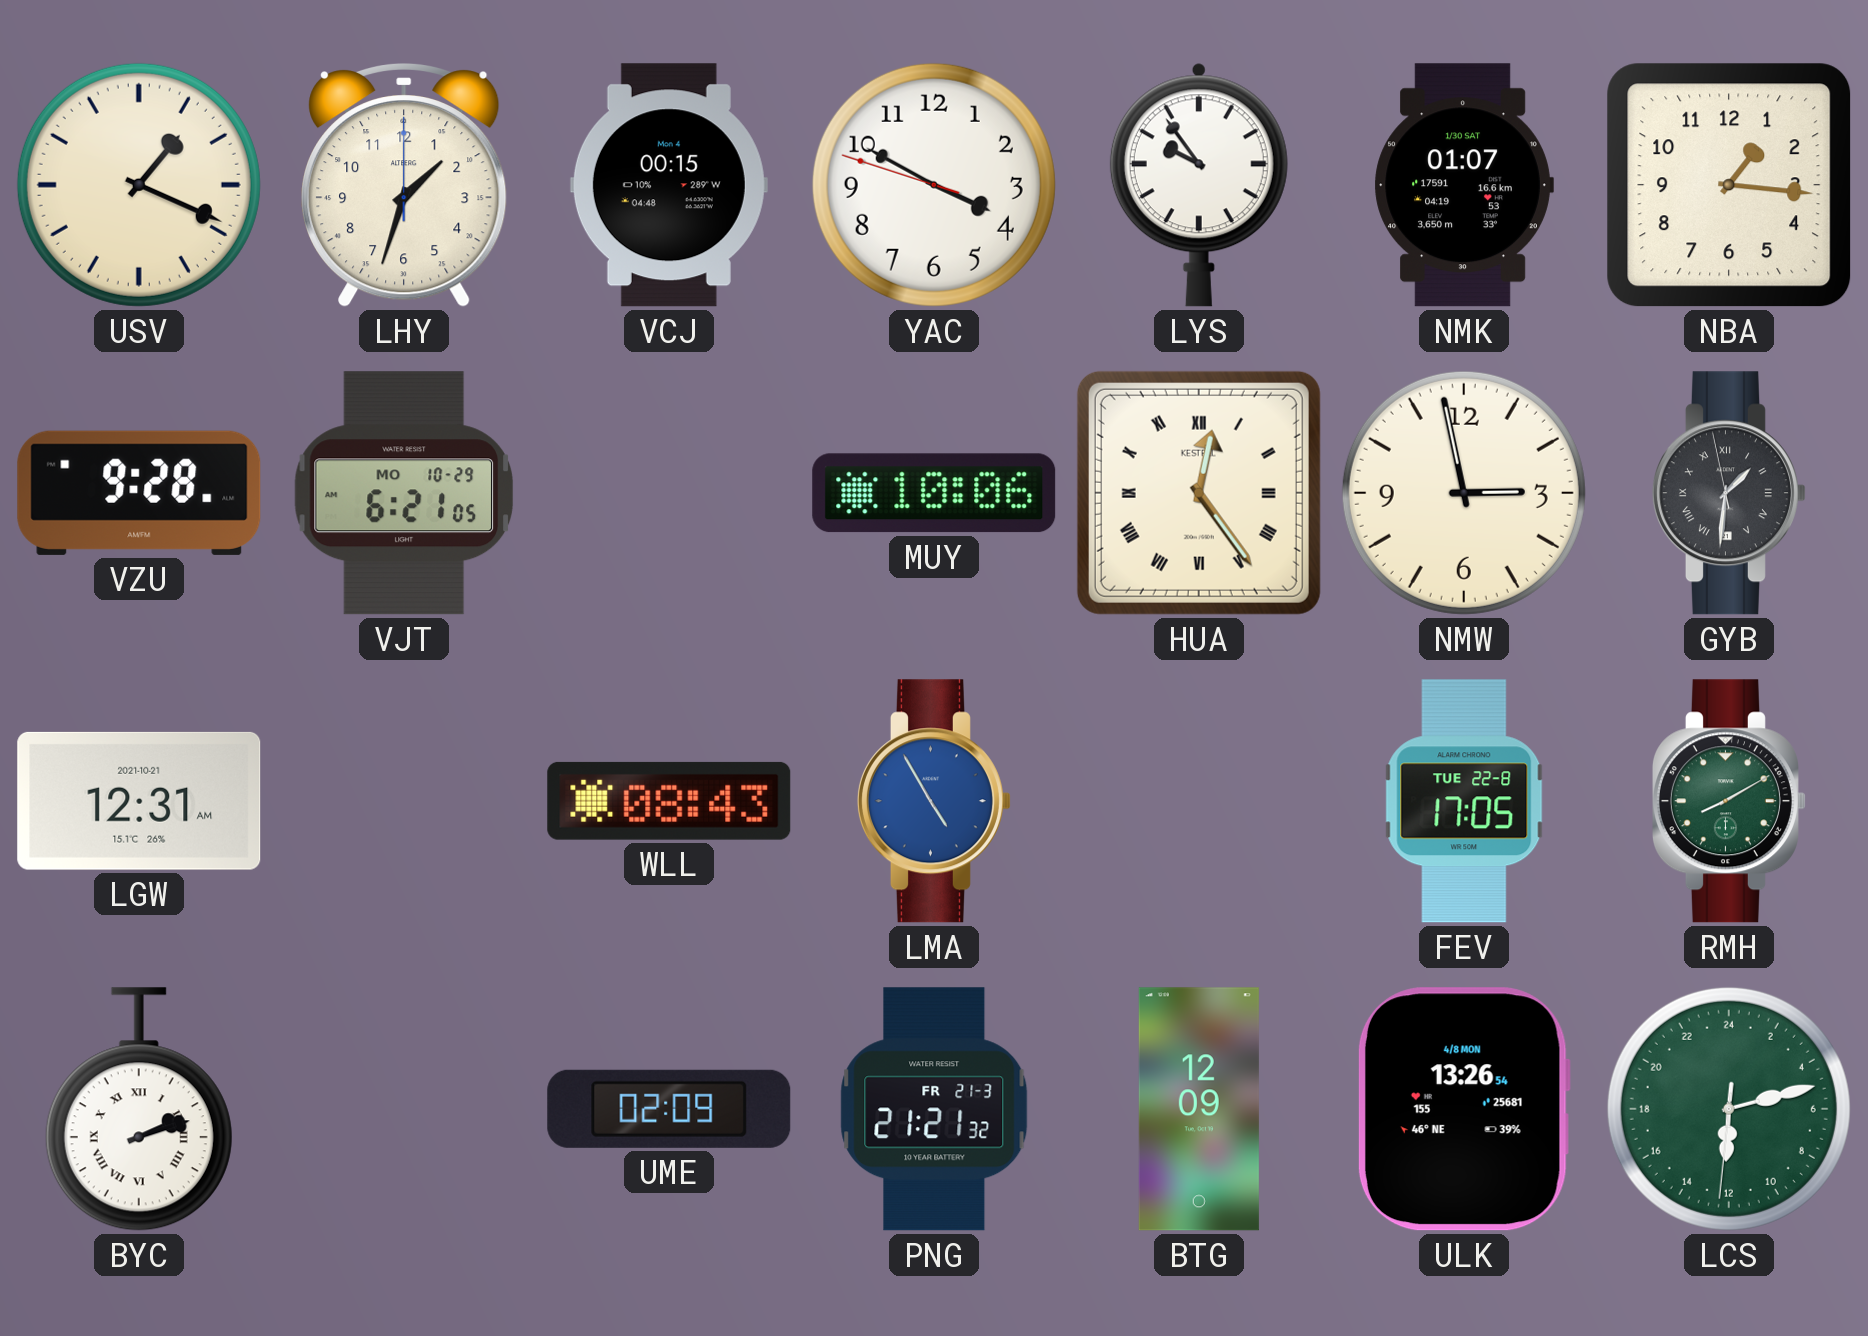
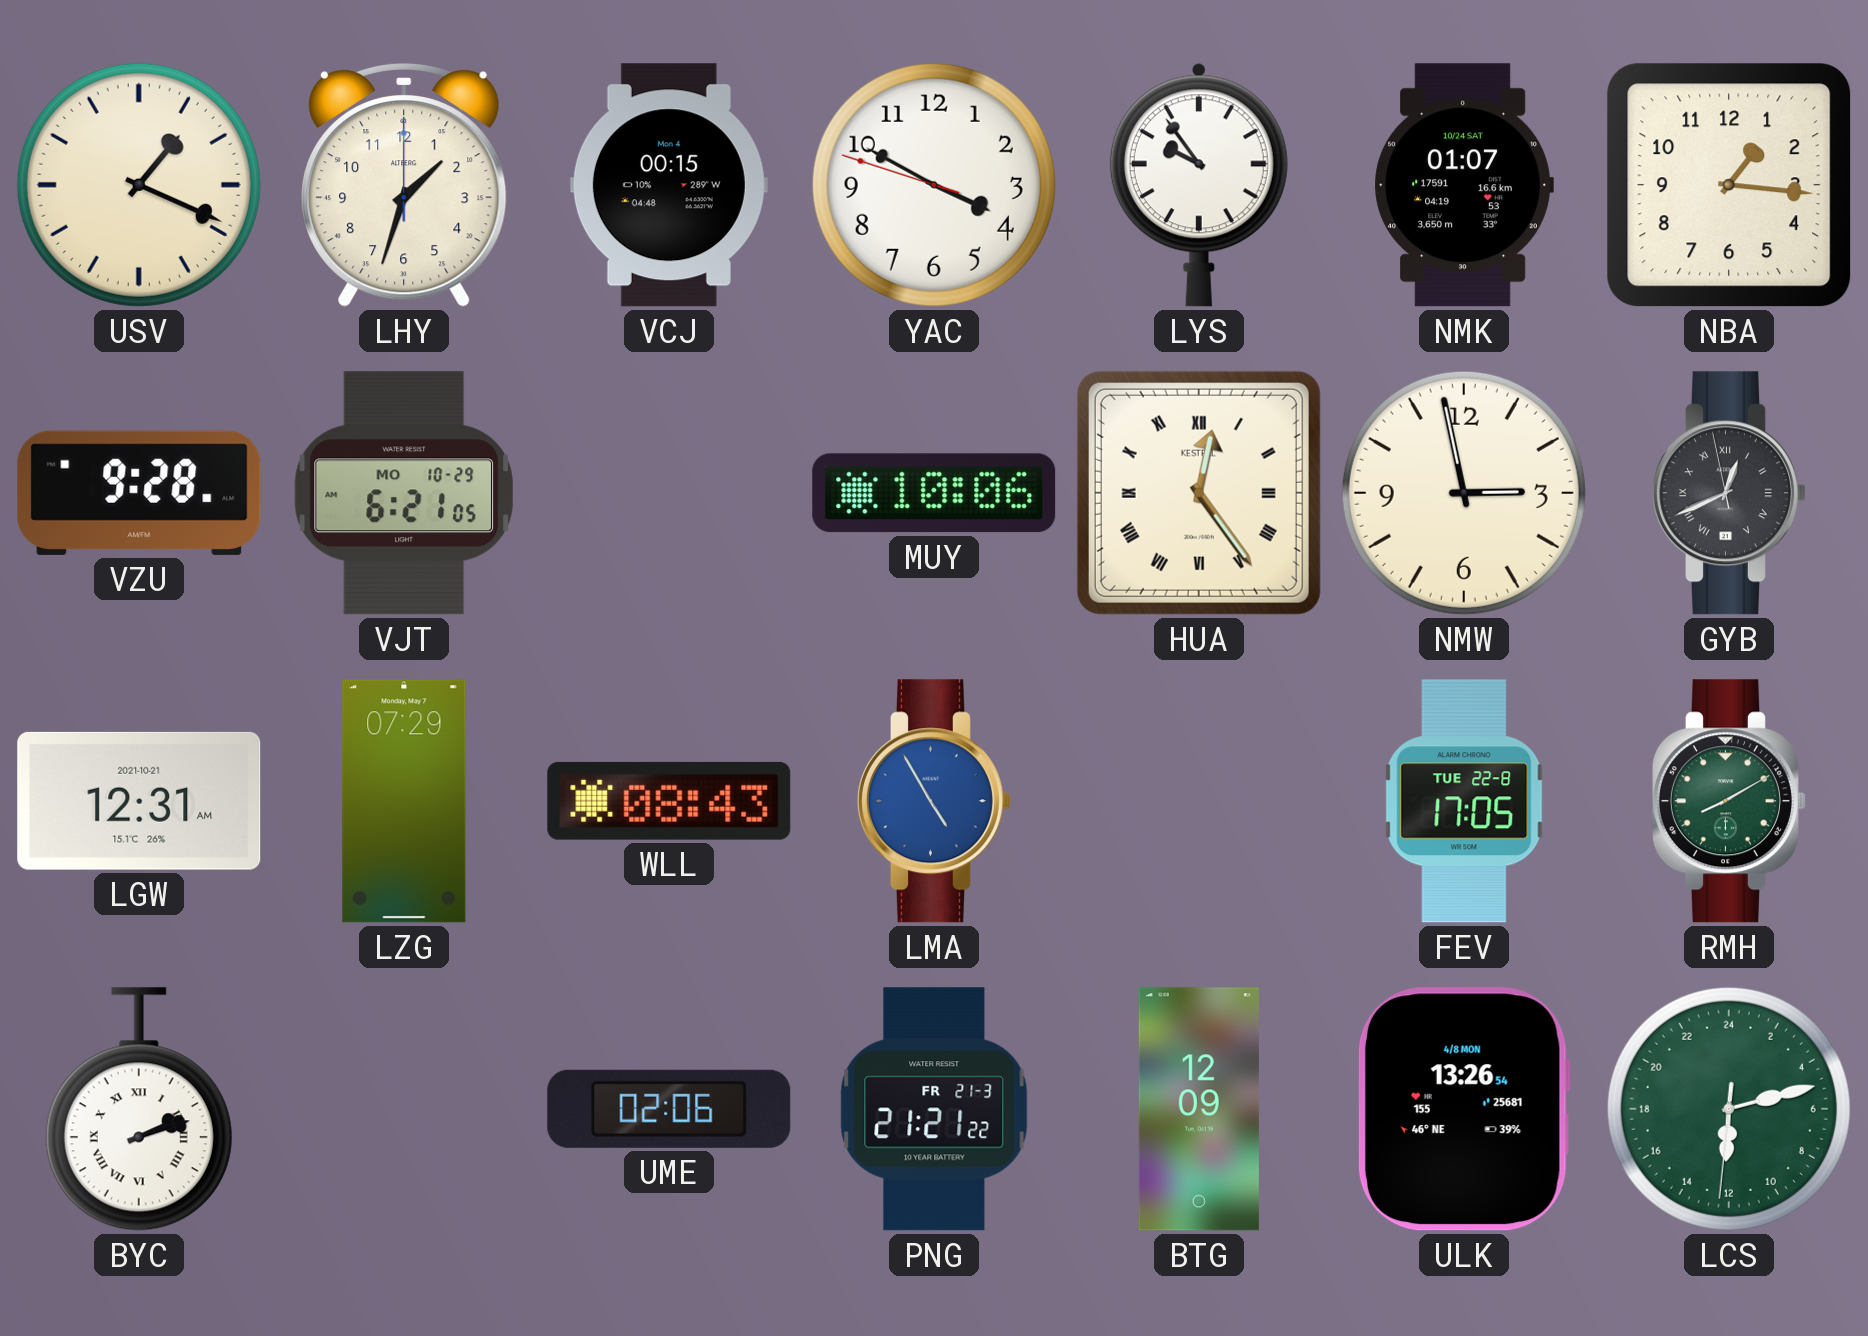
NMK date: 1/30 SAT -> 10/24 SAT (1464, 185)
GYB: 1:30 -> 12:40 (1729, 493)
LZG: none -> 07:29 (404, 801)
UME: 02:09 -> 02:06 (669, 1109)
PNG: 21:21:32 -> 21:21:22 (934, 1109)
